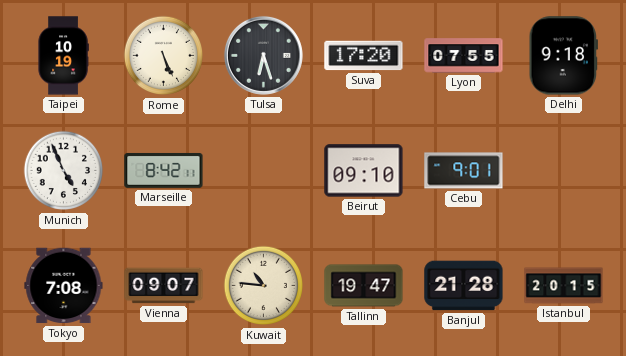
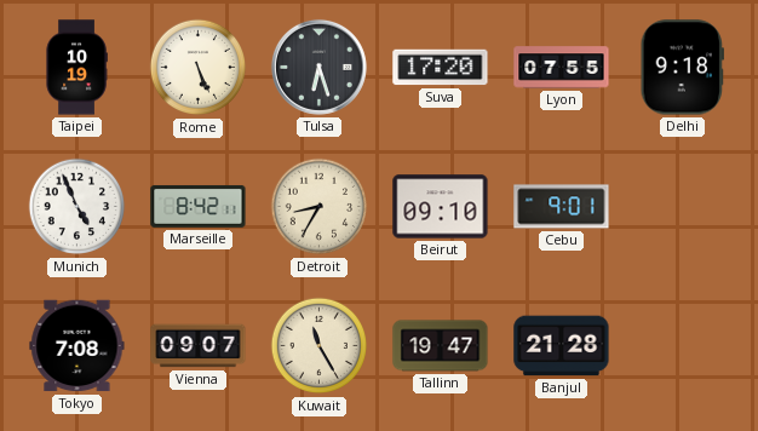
Detroit: none -> 8:35 (320, 207)
Kuwait: 10:46 -> 11:25 (320, 346)
Istanbul: 20:15 -> none (564, 286)
